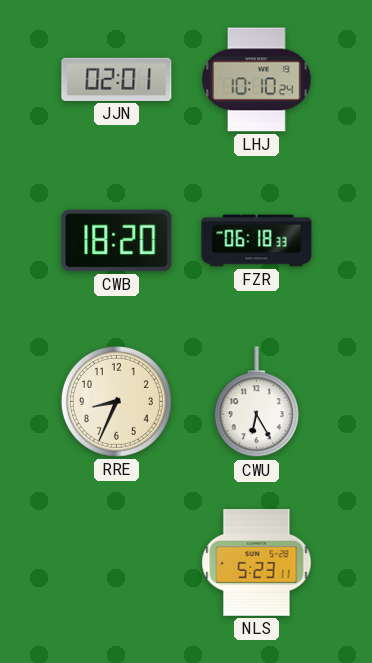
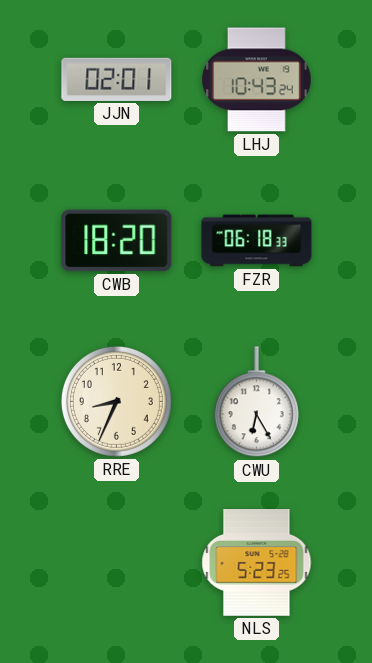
LHJ: 10:10 -> 10:43 (257, 80)
NLS: 5:23:11 -> 5:23:25 (257, 563)
